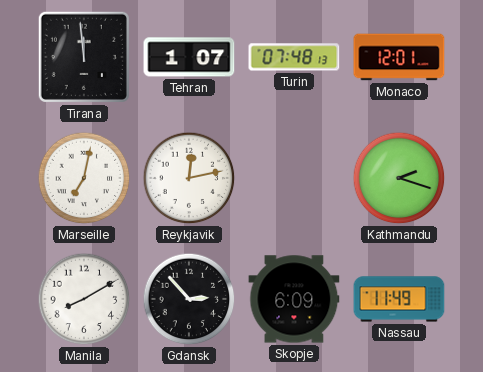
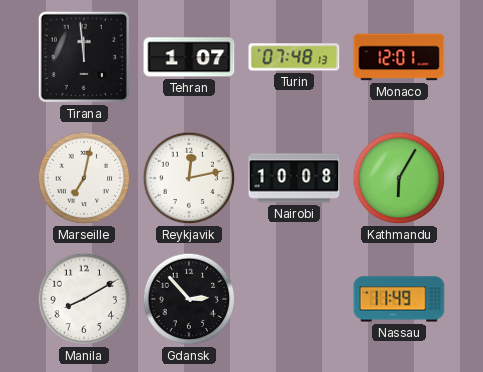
Nairobi: none -> 10:08 (294, 178)
Kathmandu: 2:18 -> 6:05 (399, 178)
Skopje: 6:09 -> none (294, 299)
